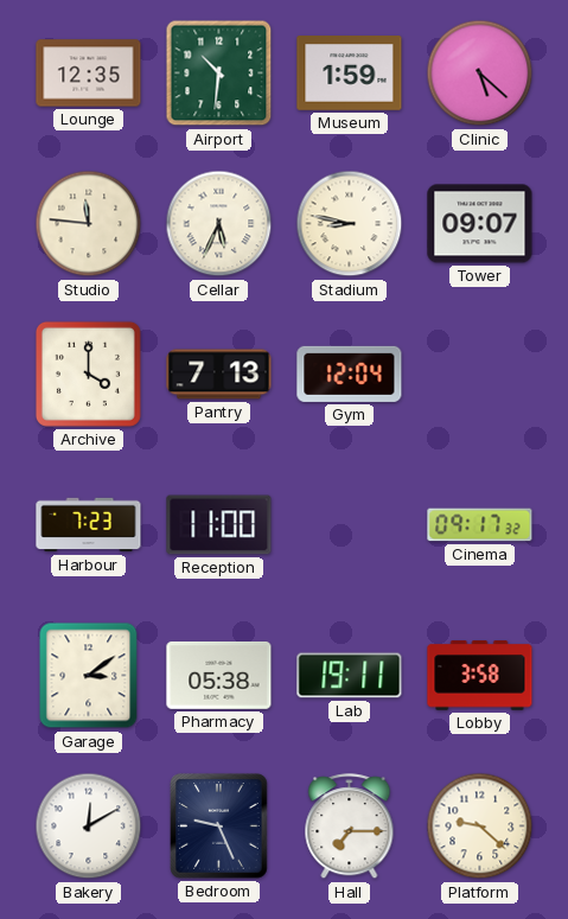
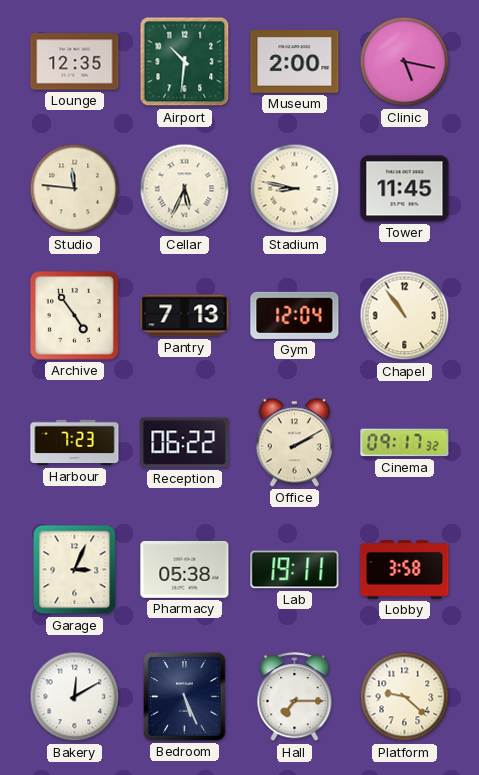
Museum: 1:59 -> 2:00 (295, 62)
Clinic: 5:22 -> 5:17 (405, 62)
Tower: 09:07 -> 11:45 (405, 189)
Archive: 4:00 -> 4:54 (74, 315)
Chapel: none -> 10:54 (405, 316)
Reception: 11:00 -> 06:22 (185, 443)
Office: none -> 2:10 (295, 443)
Garage: 3:09 -> 3:04 (75, 570)
Bedroom: 9:26 -> 5:26 (185, 697)
